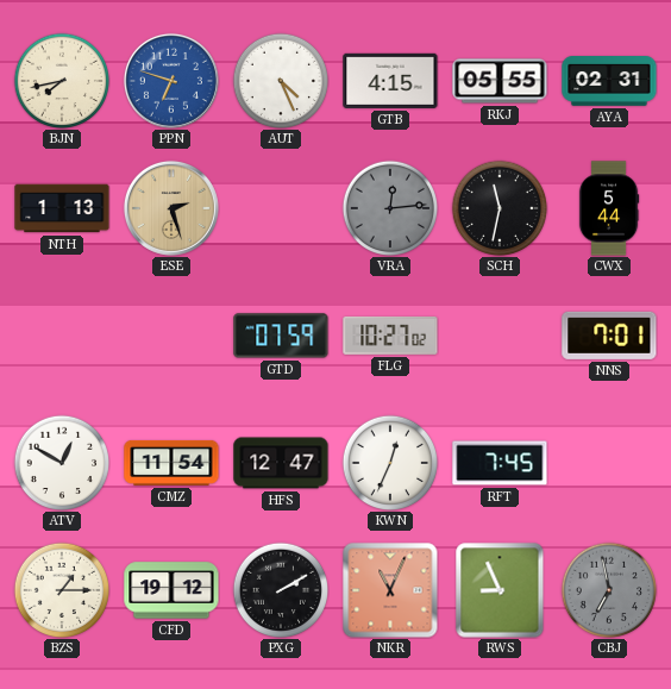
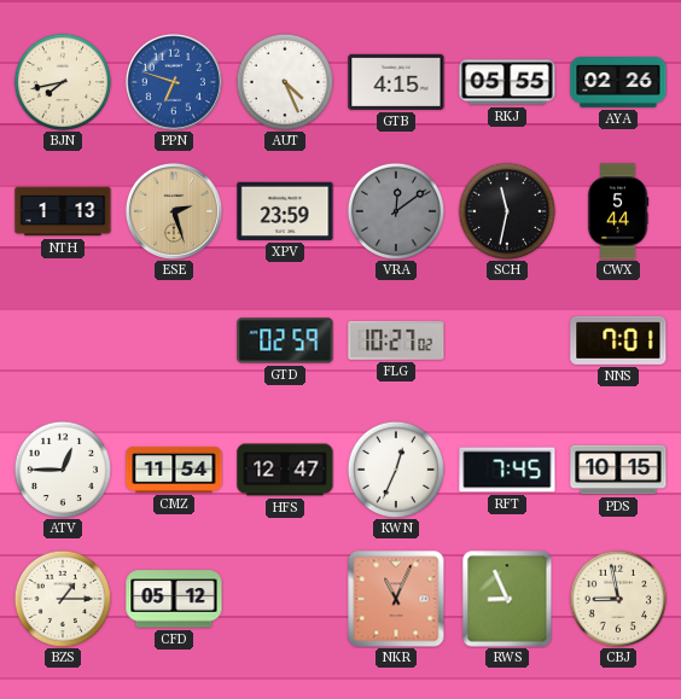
AYA: 02:31 -> 02:26 (618, 83)
XPV: none -> 23:59 (285, 211)
VRA: 12:14 -> 12:09 (395, 210)
GTD: 07:59 -> 02:59 (285, 340)
ATV: 12:50 -> 12:45 (62, 468)
PDS: none -> 10:15 (618, 470)
CFD: 19:12 -> 05:12 (174, 599)
PXG: 2:10 -> none (280, 589)
CBJ: 6:58 -> 8:58 (617, 598)
CBJ dial: grey -> cream (617, 598)
